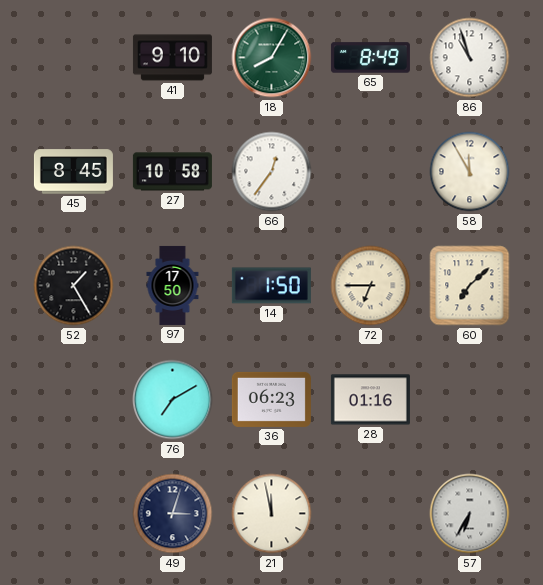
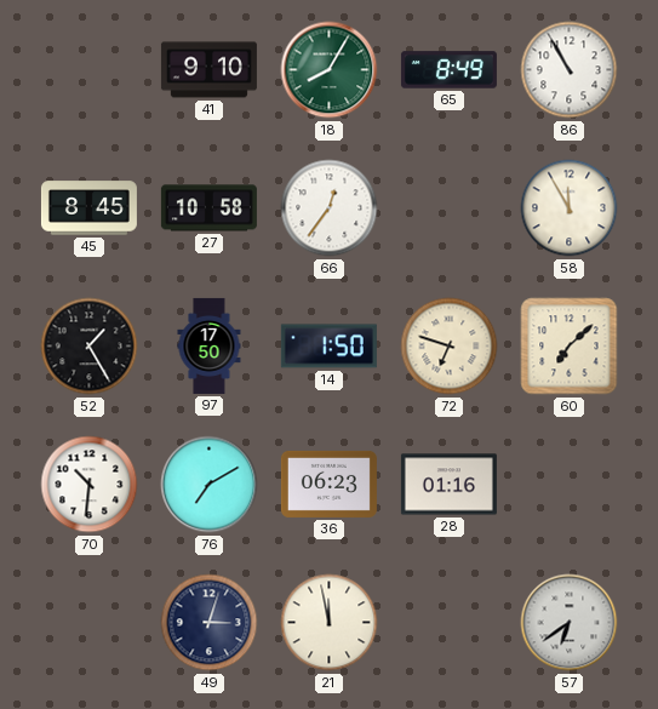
86: 10:57 -> 10:55 (570, 70)
72: 6:45 -> 6:48 (450, 347)
70: none -> 10:31 (90, 485)
57: 6:35 -> 6:39 (570, 623)
